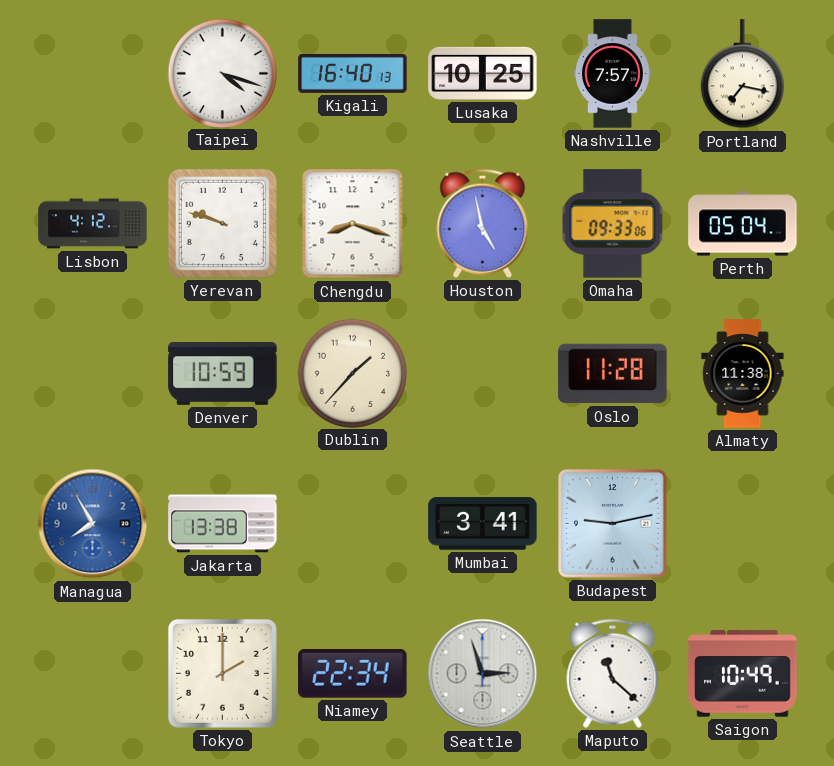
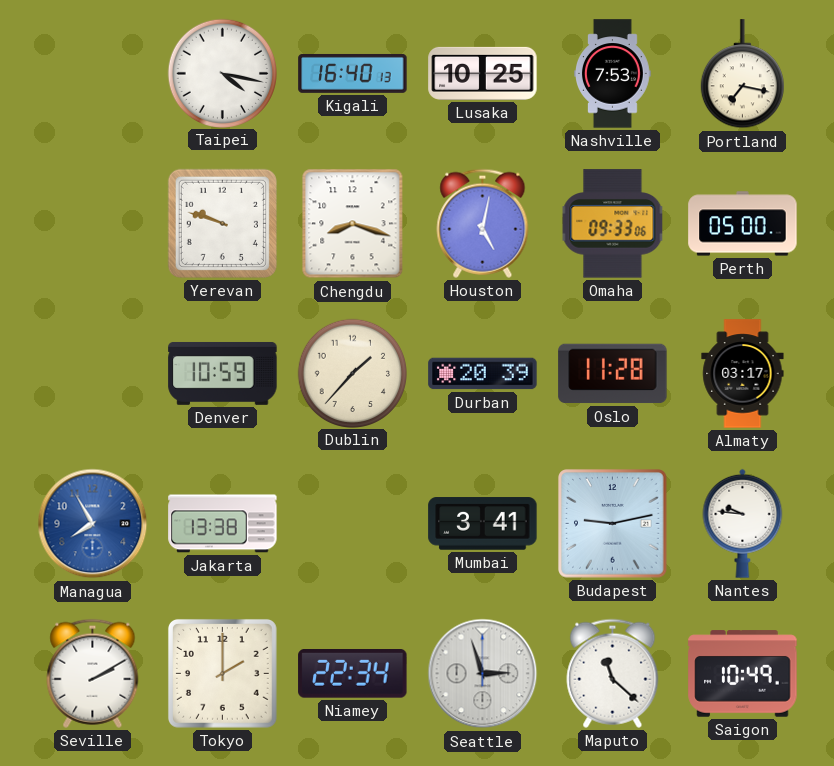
Taipei: 4:18 -> 4:17 (222, 73)
Nashville: 7:57 -> 7:53 (613, 74)
Lisbon: 4:12 -> none (93, 224)
Houston: 4:58 -> 5:02 (483, 223)
Perth: 05:04 -> 05:00 (743, 224)
Durban: none -> 20:39 (483, 374)
Almaty: 11:38 -> 03:17 (743, 374)
Nantes: none -> 9:46 (743, 523)
Seville: none -> 2:10 (93, 673)
